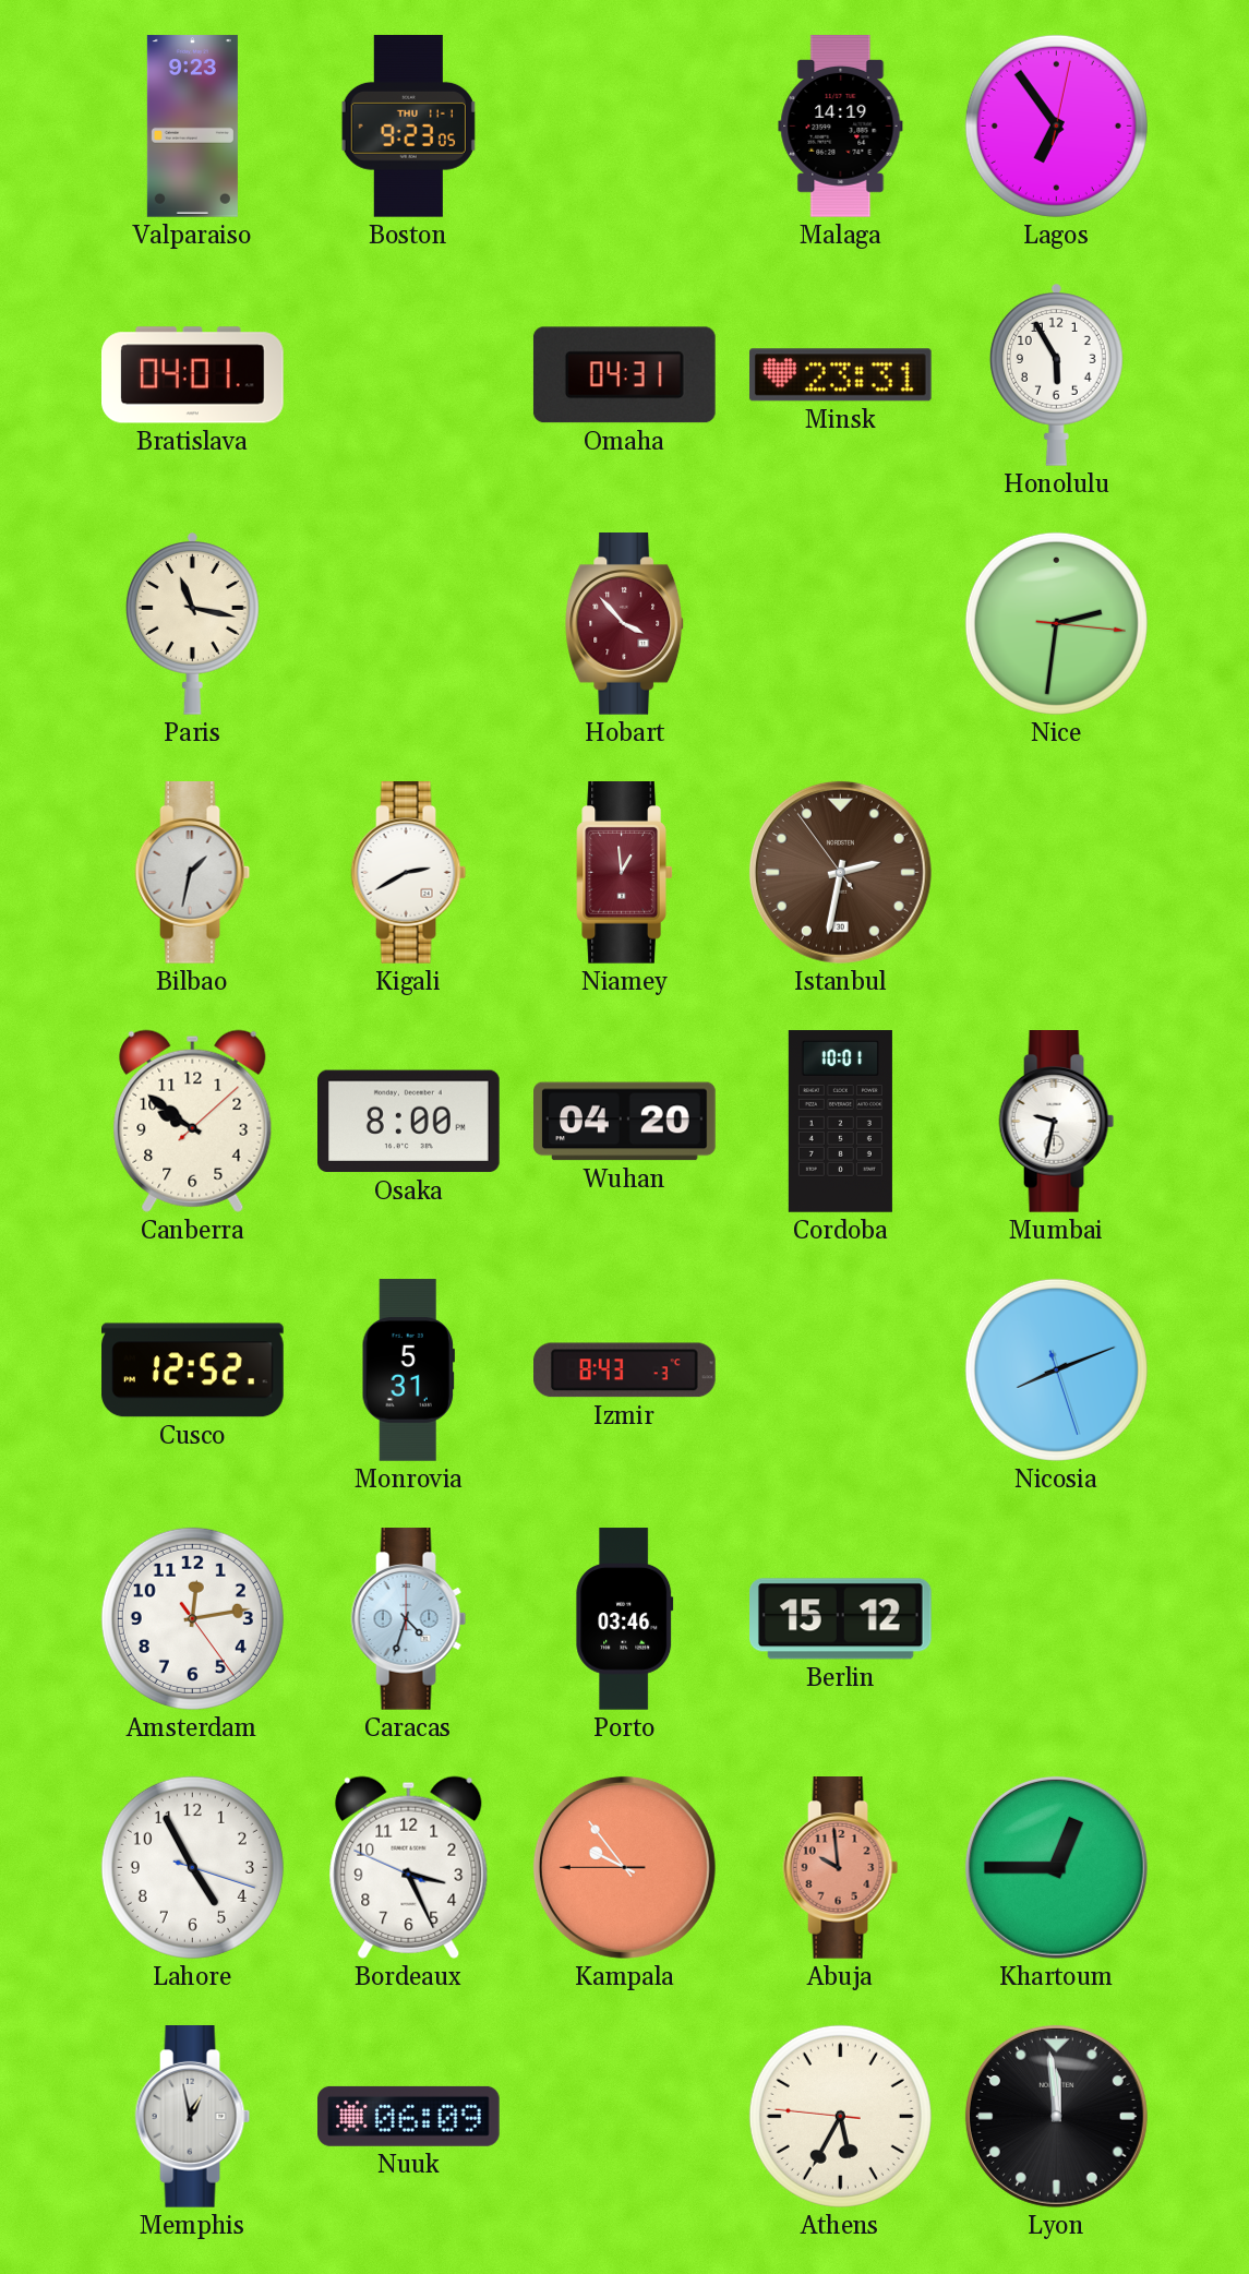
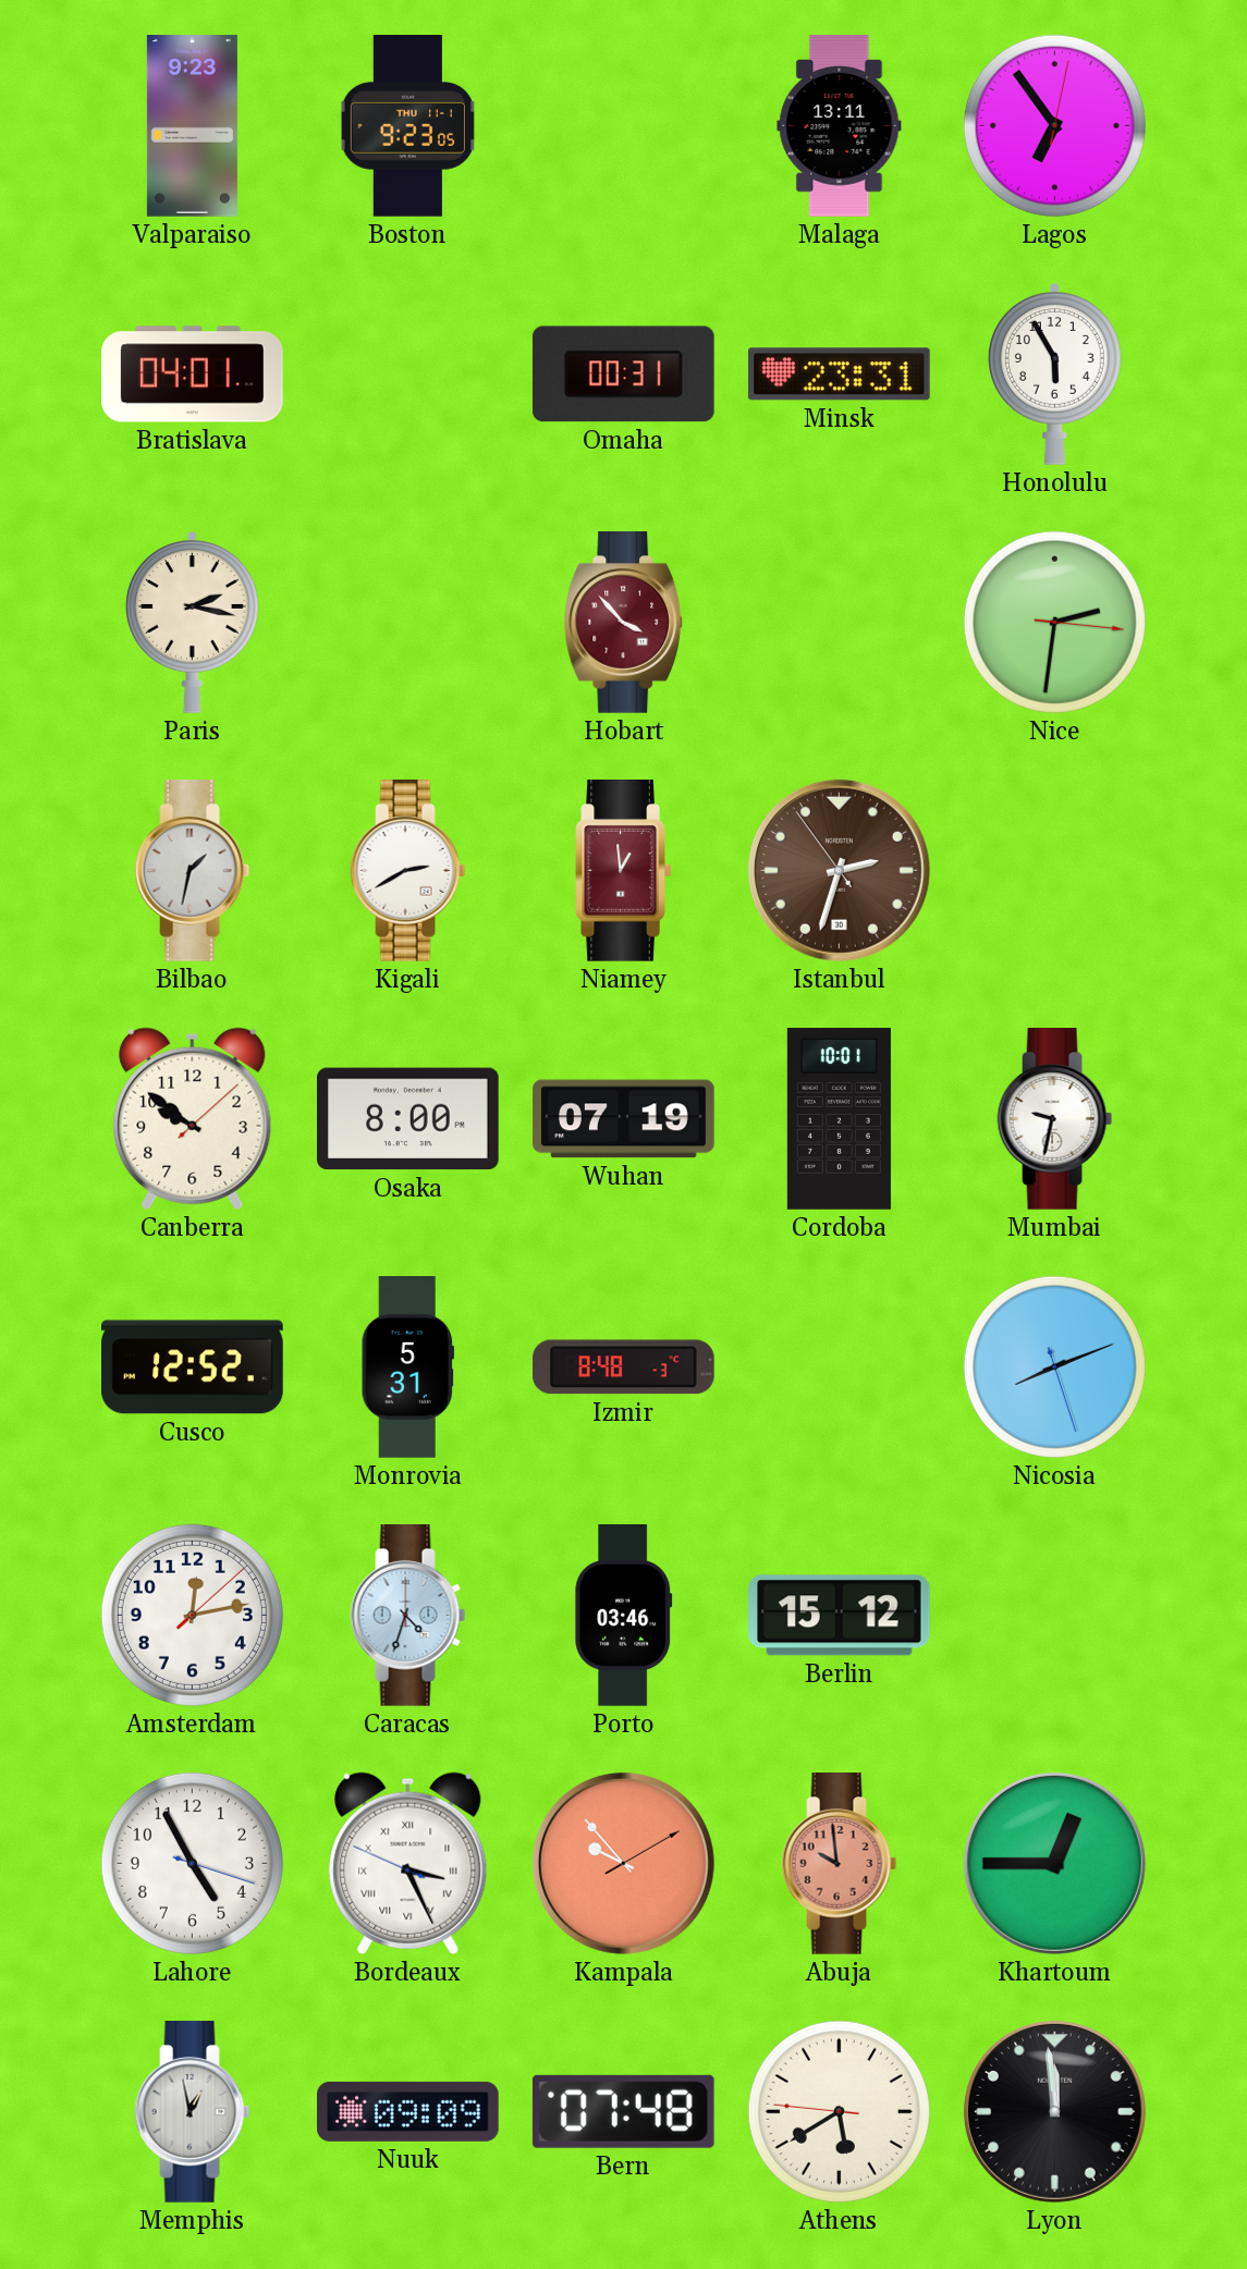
Malaga: 14:19 -> 13:11 (840, 126)
Omaha: 04:31 -> 00:31 (623, 375)
Paris: 11:17 -> 2:17 (192, 622)
Istanbul: 2:31 -> 2:32 (839, 870)
Wuhan: 04:20 -> 07:19 (624, 1119)
Izmir: 8:43 -> 8:48 (624, 1367)
Amsterdam: 12:13:24 -> 12:13:08 (192, 1615)
Bordeaux numerals: Arabic -> Roman (408, 1863)
Kampala: 9:53:45 -> 9:53:10 (623, 1863)
Nuuk: 06:09 -> 09:09 (408, 2111)
Bern: none -> 07:48 (623, 2111)
Athens: 5:34 -> 5:39 (839, 2111)
